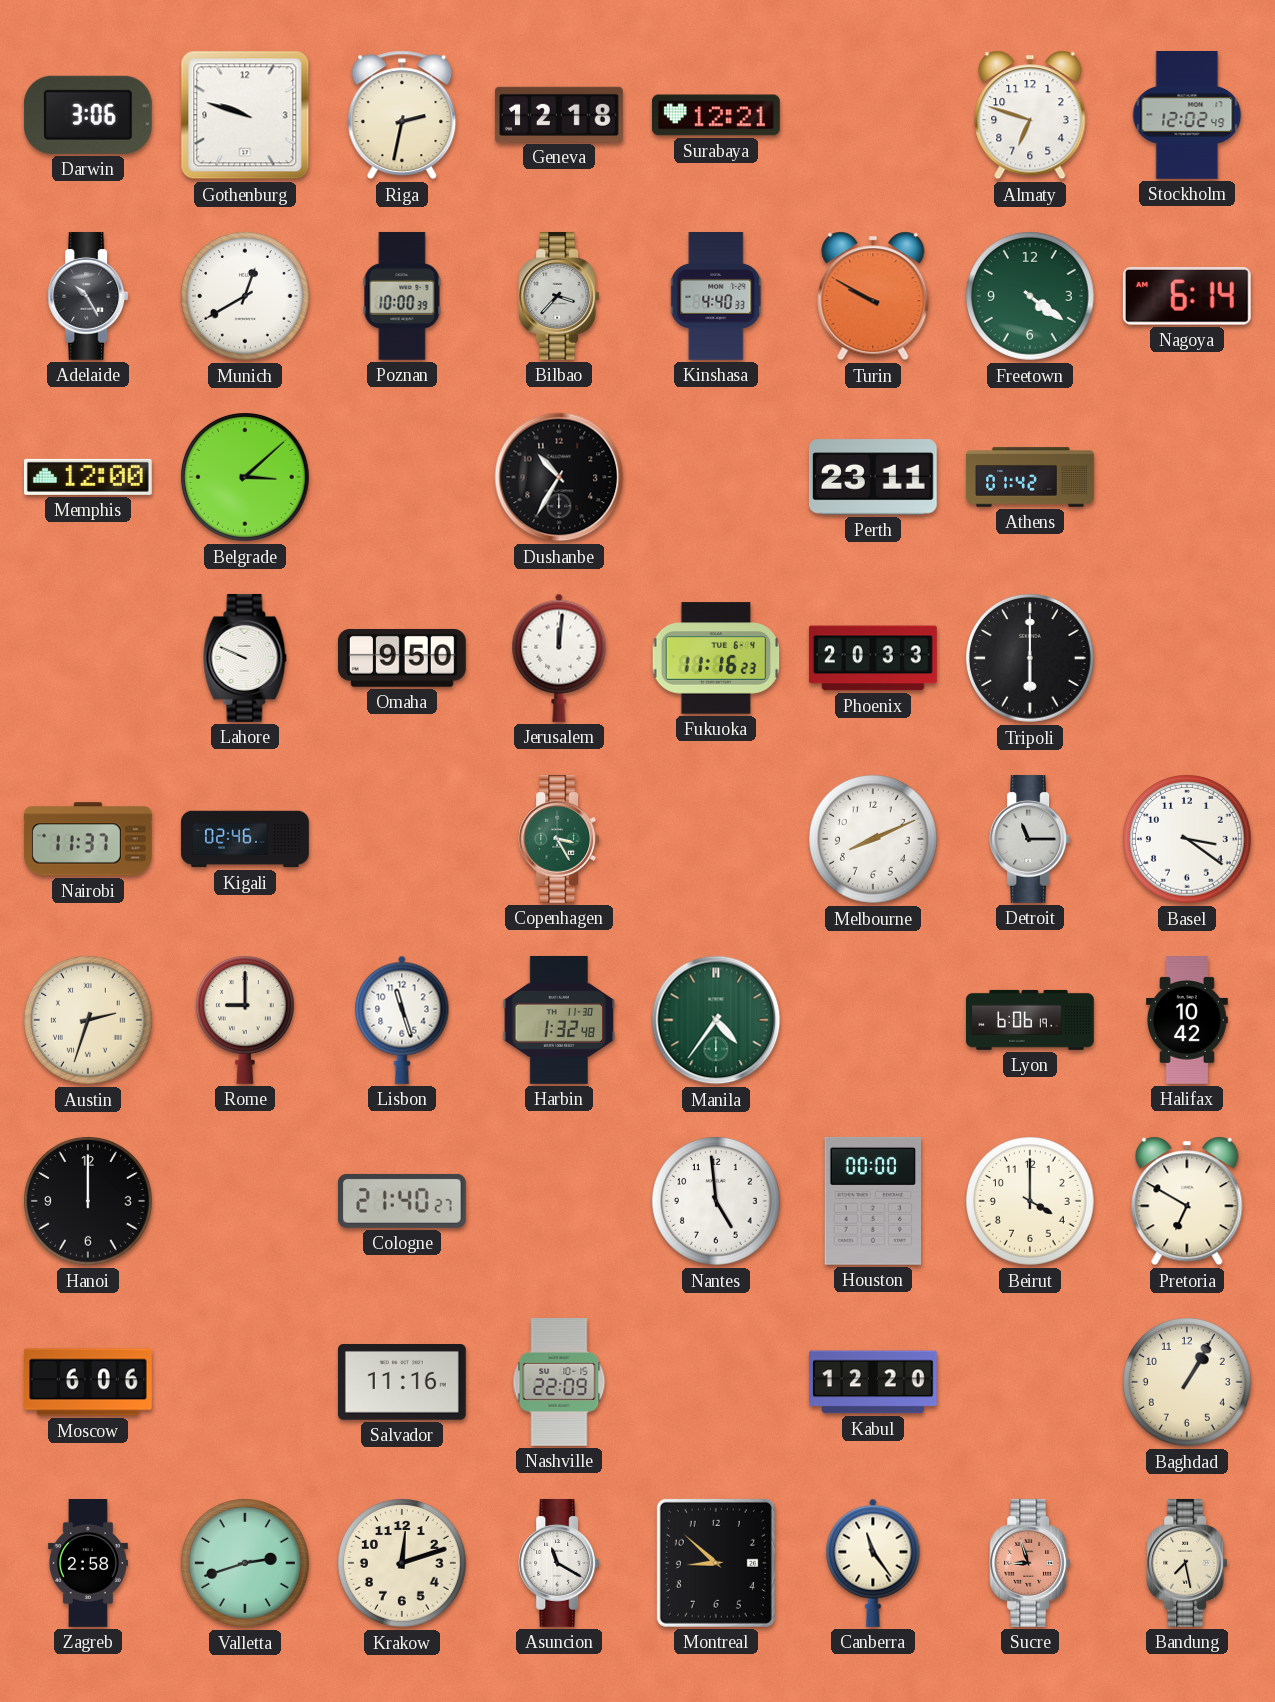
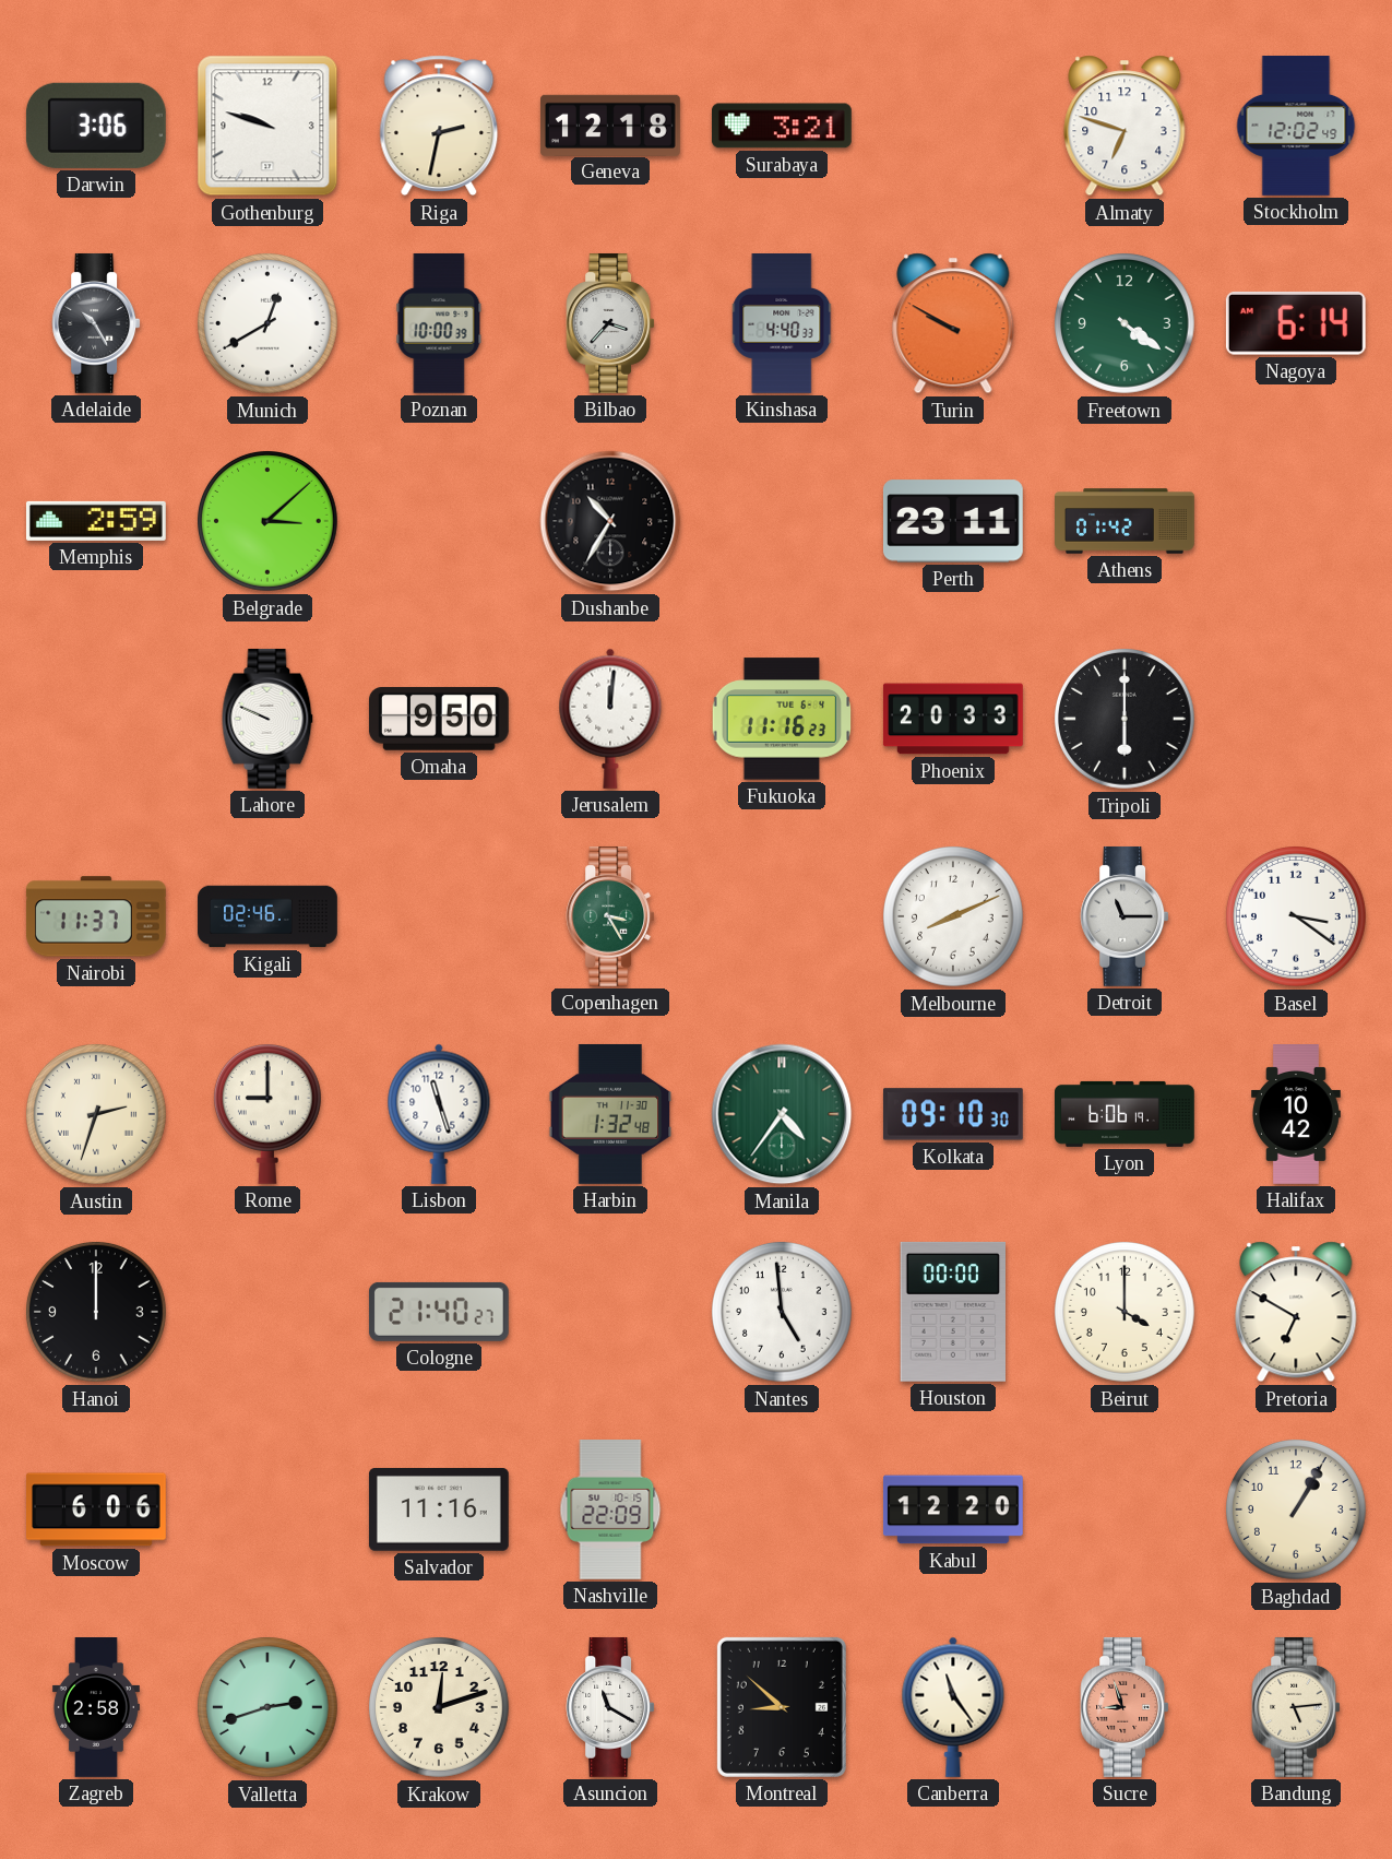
Surabaya: 12:21 -> 3:21 (782, 126)
Memphis: 12:00 -> 2:59 (96, 521)
Kolkata: none -> 09:10 (953, 1114)
Bandung: 7:28 -> 5:14 (1296, 1707)
